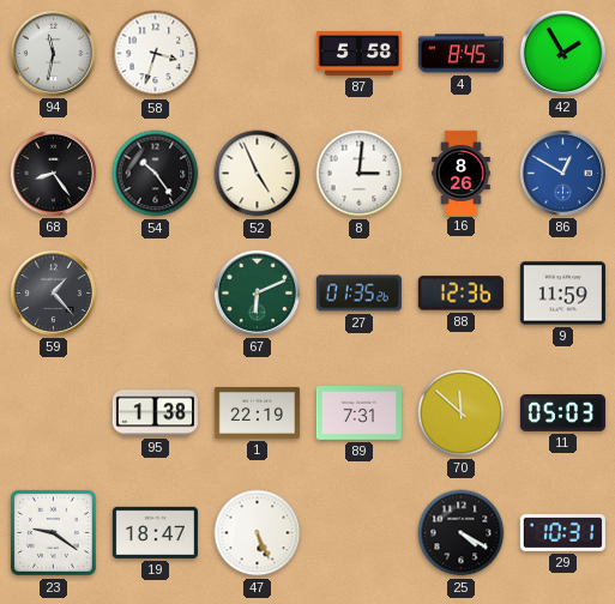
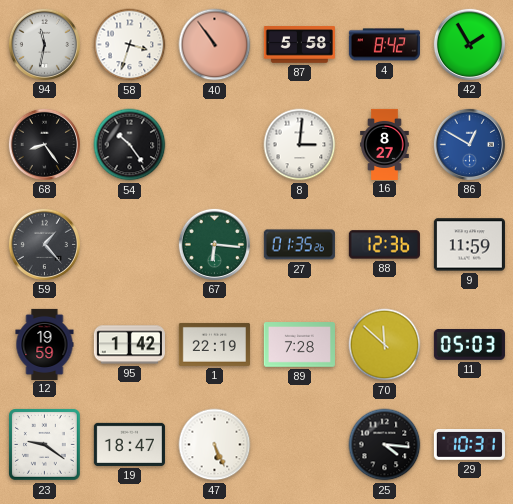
40: none -> 10:54 (215, 45)
4: 8:45 -> 8:42 (384, 45)
52: 4:56 -> none (258, 174)
16: 8:26 -> 8:27 (385, 144)
67: 6:11 -> 6:16 (214, 244)
12: none -> 19:59 (45, 344)
95: 1:38 -> 1:42 (129, 345)
89: 7:31 -> 7:28 (299, 345)
25: 4:20 -> 4:16 (385, 445)
